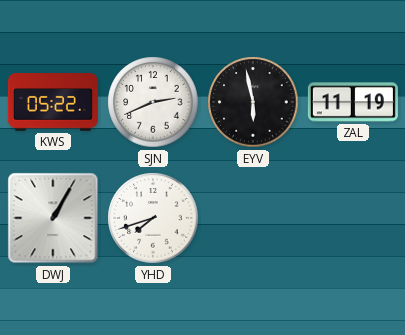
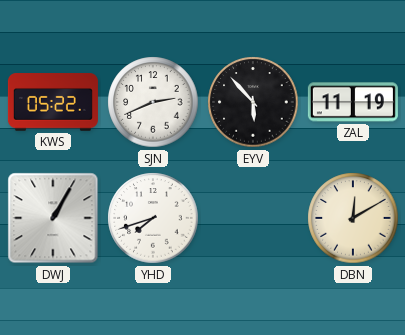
EYV: 5:58 -> 5:53 (253, 102)
DBN: none -> 12:10 (353, 218)
